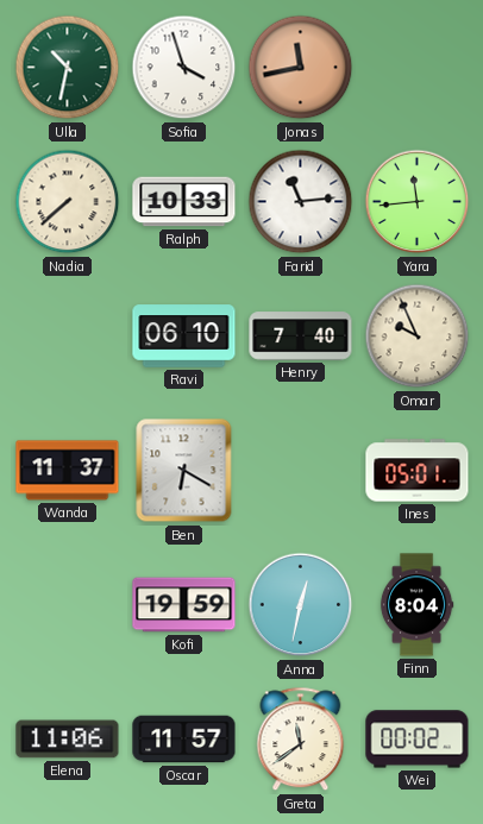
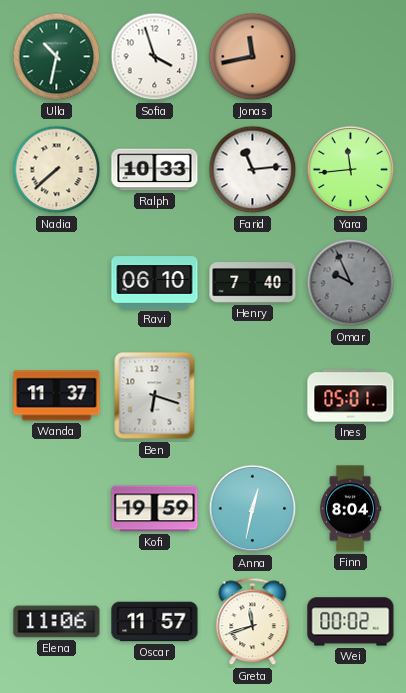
Omar dial: cream -> grey (351, 283)
Ben: 6:20 -> 6:18 (155, 396)
Greta: 11:39 -> 11:42 (253, 622)
